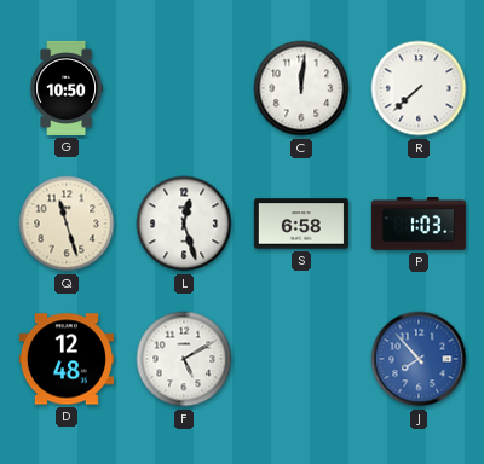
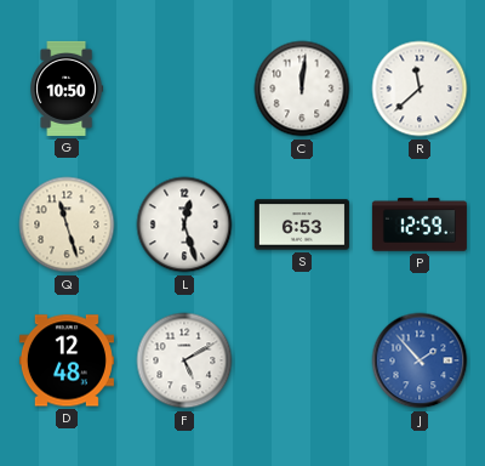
R: 7:38 -> 11:38 (420, 89)
S: 6:58 -> 6:53 (302, 225)
P: 1:03 -> 12:59 (420, 225)
J: 7:53 -> 1:53 (420, 360)
